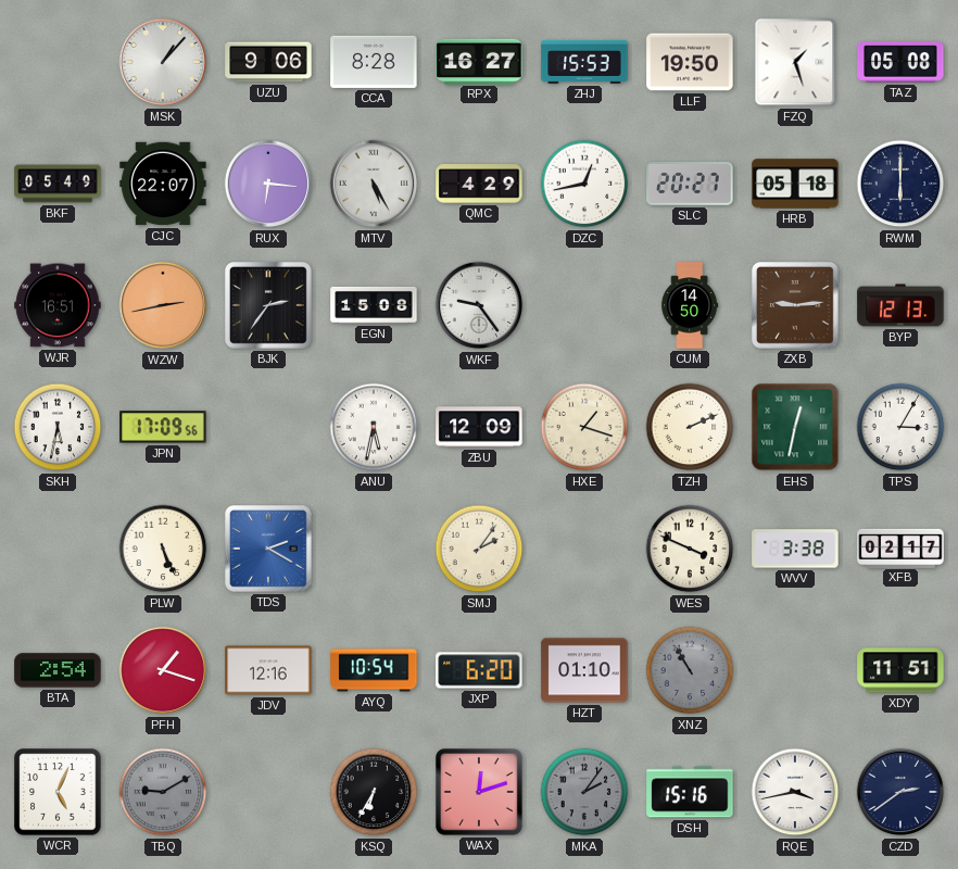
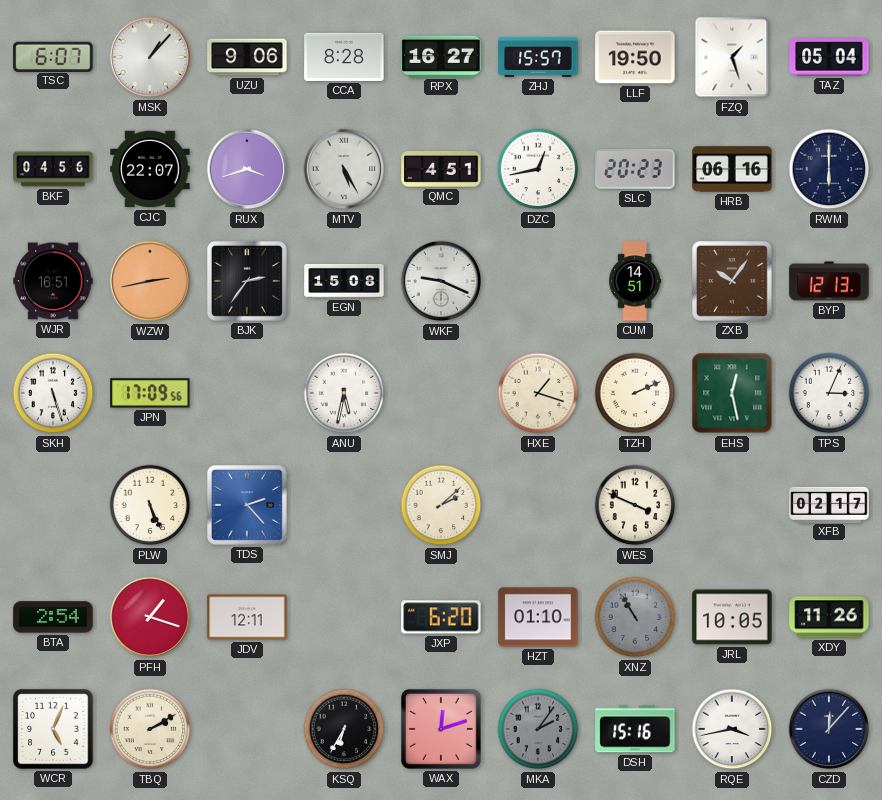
TSC: none -> 6:07 (53, 56)
ZHJ: 15:53 -> 15:57 (538, 57)
TAZ: 05:08 -> 05:04 (829, 57)
BKF: 05:49 -> 04:56 (53, 169)
RUX: 6:16 -> 3:42 (247, 169)
QMC: 4:29 -> 4:51 (441, 170)
SLC: 20:27 -> 20:23 (635, 169)
HRB: 05:18 -> 06:16 (732, 169)
WKF: 9:24 -> 9:19 (441, 281)
CUM: 14:50 -> 14:51 (635, 281)
ZXB: 9:14 -> 10:06 (733, 282)
SKH: 5:32 -> 5:27 (53, 393)
ZBU: 12:09 -> none (479, 427)
EHS: 12:32 -> 12:28 (732, 393)
TPS: 3:05 -> 3:04 (829, 393)
TDS: 2:20 -> 2:23 (248, 506)
SMJ: 2:06 -> 2:08 (441, 505)
WVV: 3:38 -> none (795, 549)
JDV: 12:16 -> 12:11 (247, 617)
AYQ: 10:54 -> none (374, 670)
JRL: none -> 10:05 (732, 617)
XDY: 11:51 -> 11:26 (829, 617)
TBQ: 9:10 -> 2:10 (150, 729)
TBQ dial: grey -> cream (150, 729)
CZD: 2:39 -> 12:07 (829, 729)
